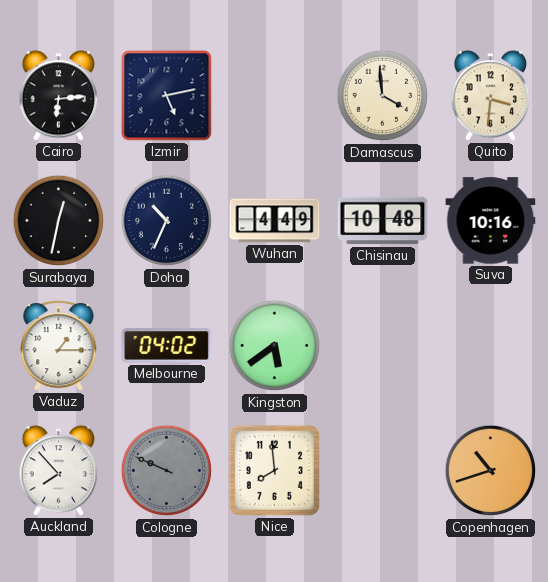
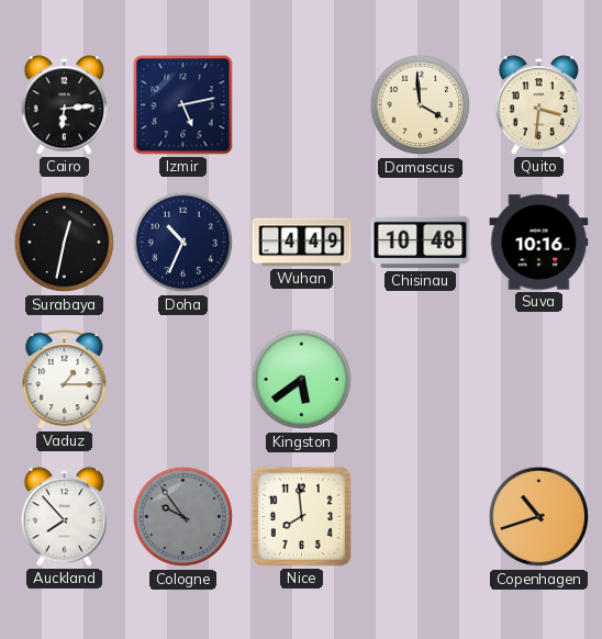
Melbourne: 04:02 -> none (167, 346)
Cologne: 9:49 -> 9:54 (183, 517)
